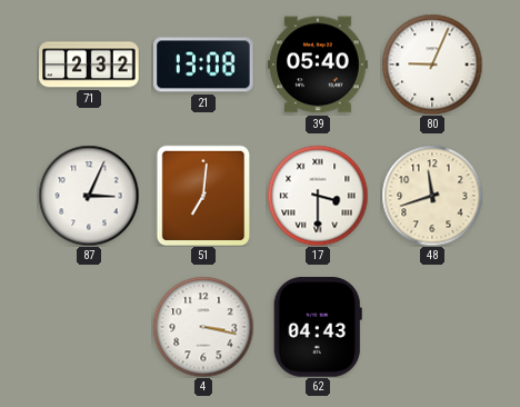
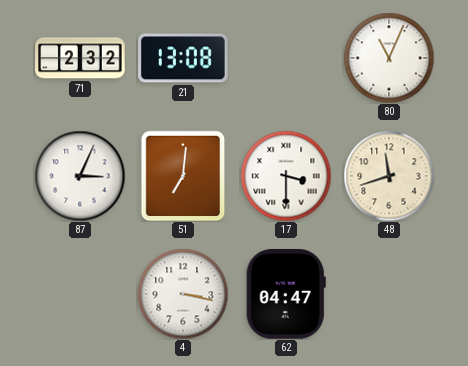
39: 05:40 -> none (318, 64)
80: 9:04 -> 11:04 (389, 58)
62: 04:43 -> 04:47 (286, 294)
